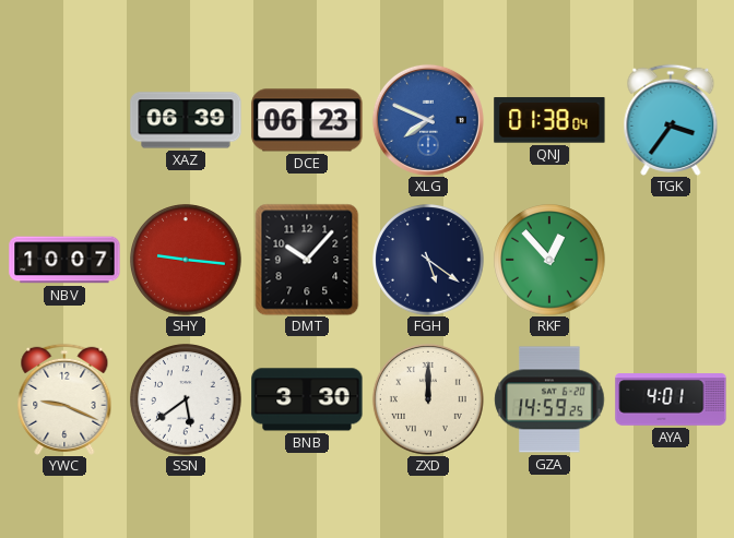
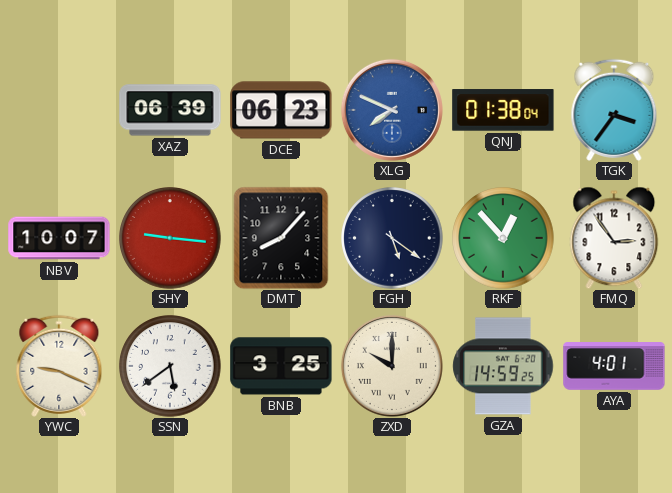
DMT: 10:07 -> 8:07 (281, 238)
FMQ: none -> 2:54 (614, 238)
BNB: 3:30 -> 3:25 (281, 366)
ZXD: 12:00 -> 10:00 (392, 366)
